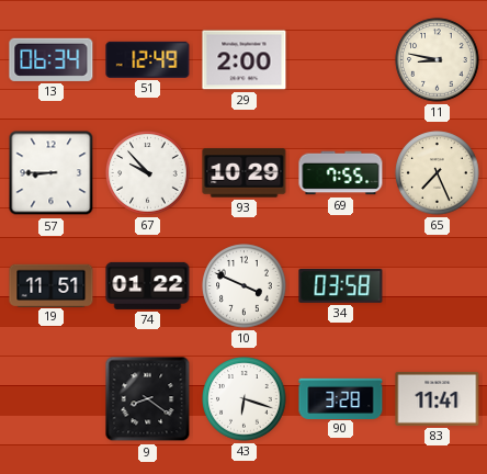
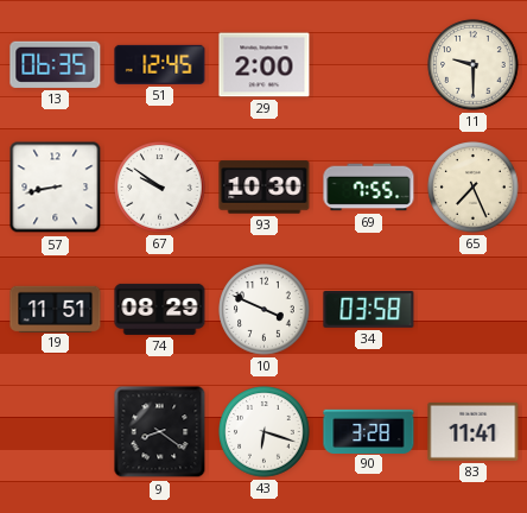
13: 06:34 -> 06:35 (56, 64)
51: 12:49 -> 12:45 (160, 64)
11: 8:47 -> 9:30 (474, 65)
57: 8:45 -> 8:43 (56, 188)
67: 9:53 -> 9:51 (160, 188)
93: 10:29 -> 10:30 (265, 188)
74: 01:22 -> 08:29 (160, 309)
